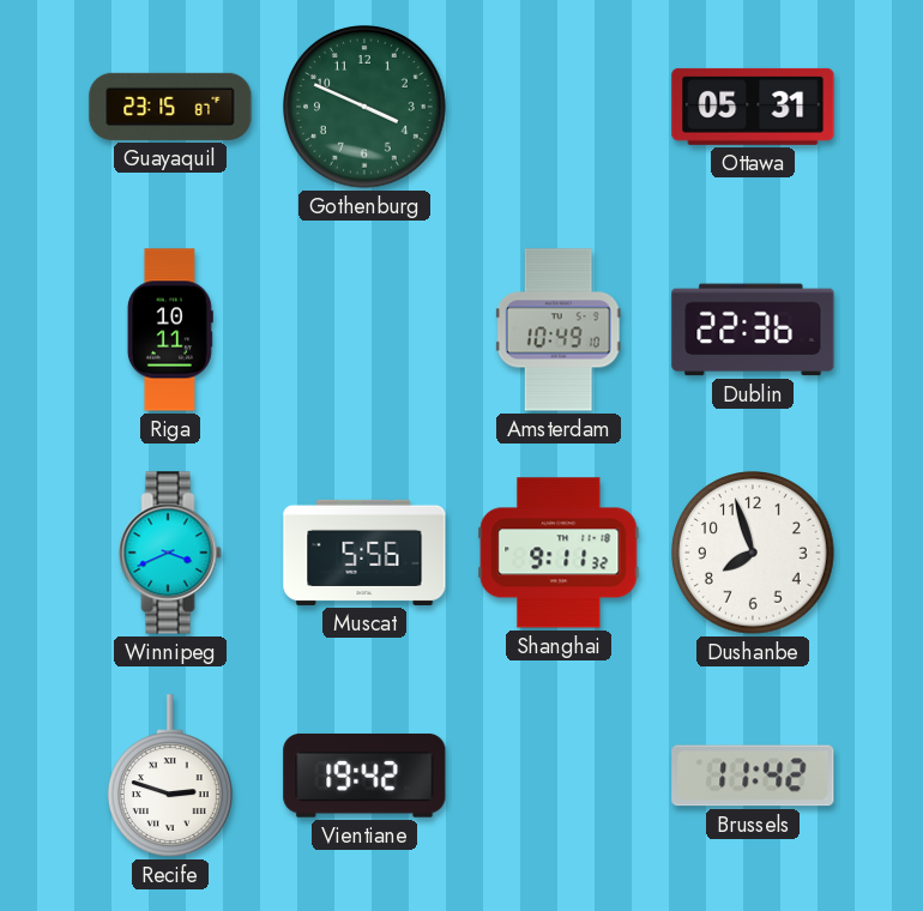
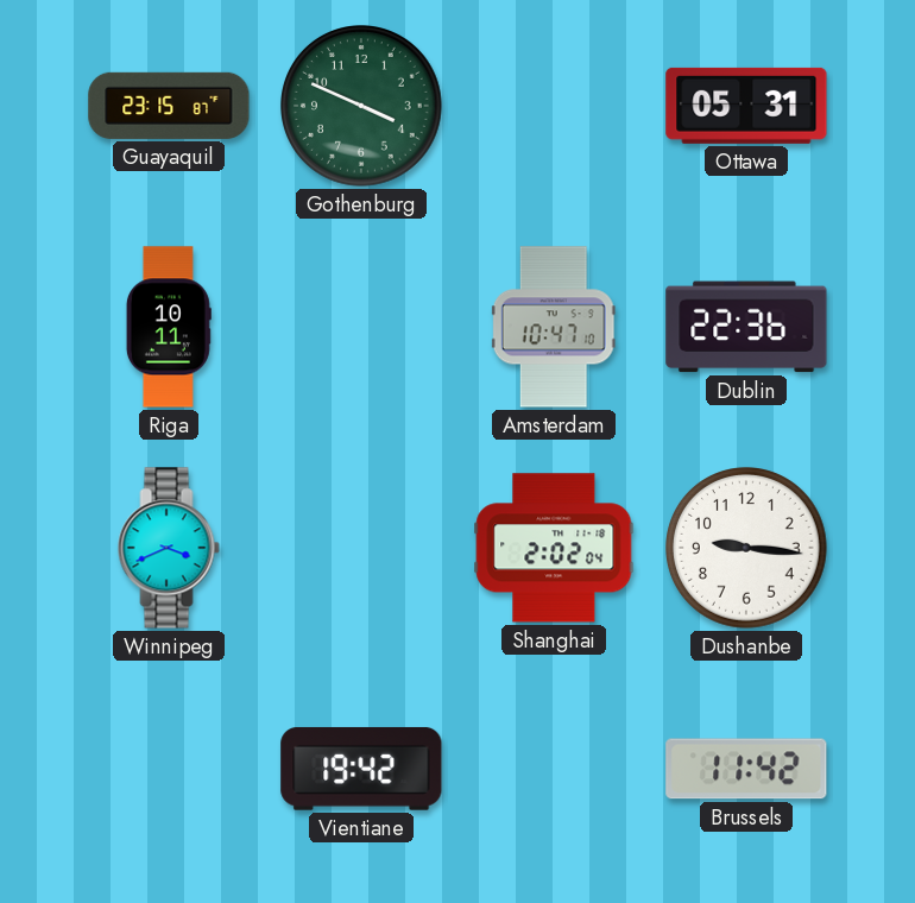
Amsterdam: 10:49 -> 10:47 (554, 327)
Muscat: 5:56 -> none (364, 553)
Shanghai: 9:11 -> 2:02 (554, 548)
Dushanbe: 7:57 -> 9:16 (747, 549)
Recife: 2:48 -> none (170, 776)
